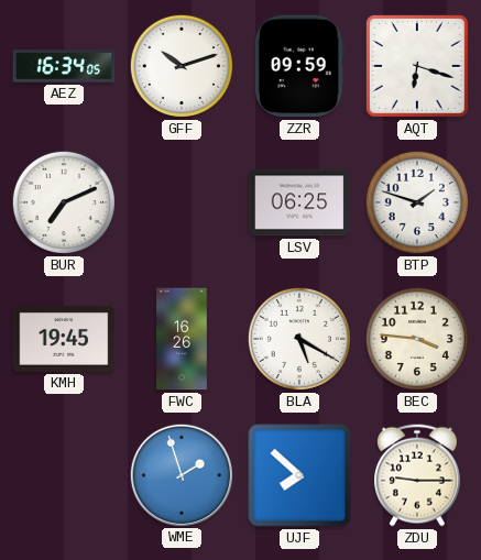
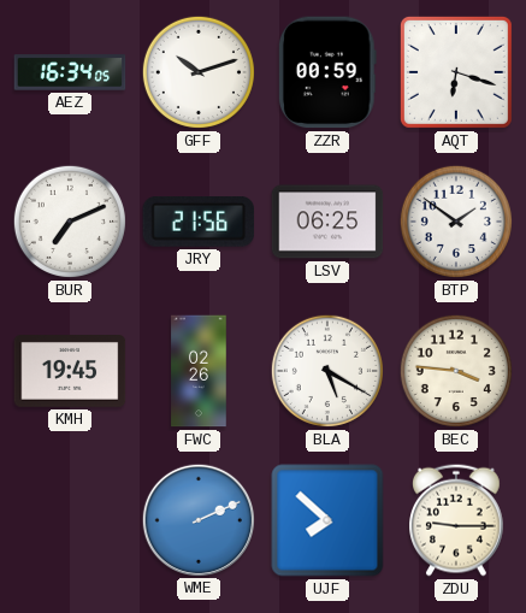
ZZR: 09:59 -> 00:59 (327, 72)
JRY: none -> 21:56 (199, 222)
BTP: 1:48 -> 1:51 (456, 222)
FWC: 16:26 -> 02:26 (199, 371)
WME: 1:57 -> 2:11 (197, 519)
